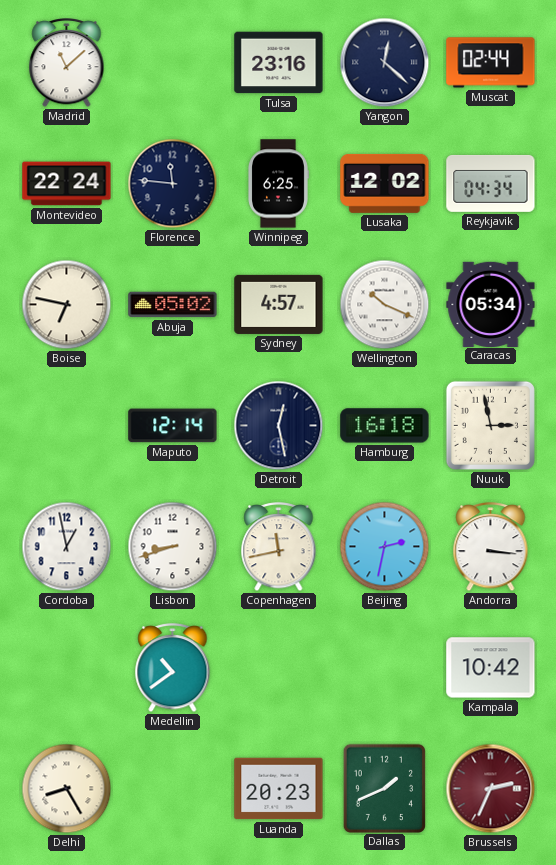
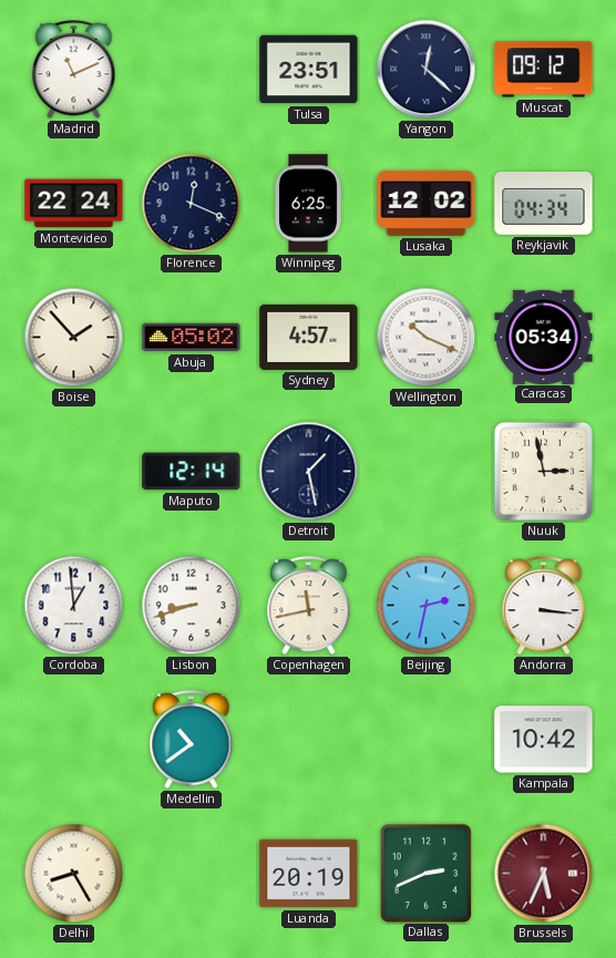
Madrid: 11:08 -> 11:11 (74, 71)
Tulsa: 23:16 -> 23:51 (309, 70)
Muscat: 02:44 -> 09:12 (544, 70)
Florence: 11:46 -> 12:19 (192, 204)
Boise: 6:47 -> 1:53 (74, 338)
Detroit: 12:28 -> 1:28 (309, 472)
Hamburg: 16:18 -> none (385, 426)
Cordoba: 12:58 -> 12:59 (74, 606)
Luanda: 20:23 -> 20:19 (309, 874)
Dallas: 1:41 -> 2:41 (425, 873)
Brussels: 2:34 -> 5:34 (544, 874)
